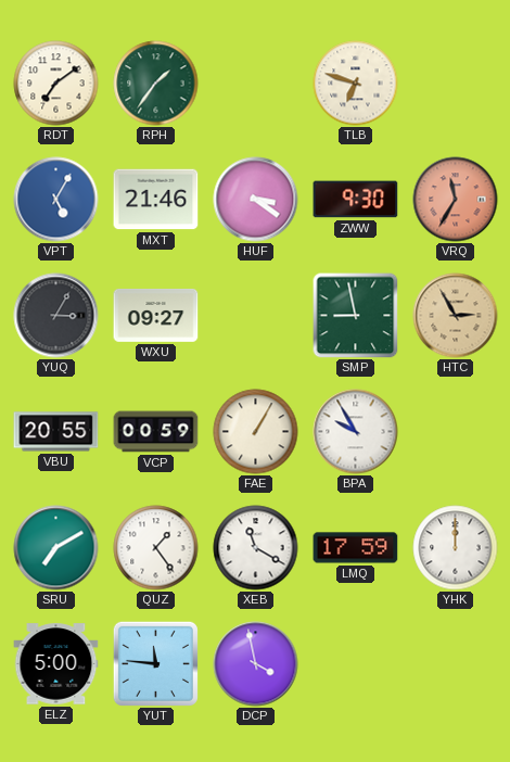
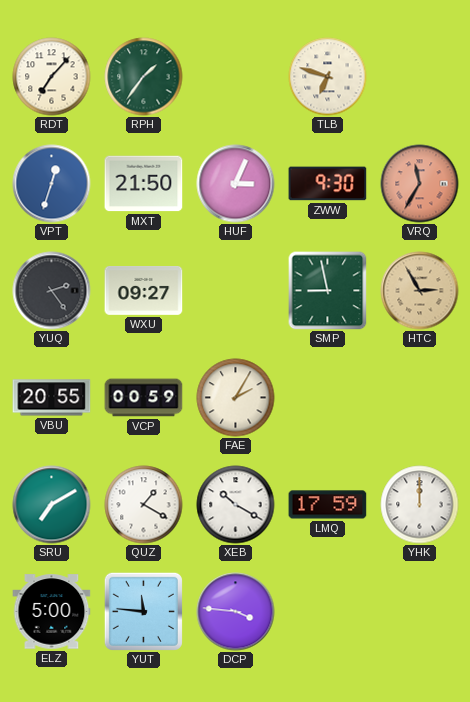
RDT: 7:09 -> 7:07 (52, 77)
VPT: 5:05 -> 12:33 (52, 184)
MXT: 21:46 -> 21:50 (144, 184)
HUF: 3:21 -> 3:04 (236, 184)
YUQ: 3:05 -> 2:24 (52, 291)
FAE: 1:05 -> 2:05 (236, 398)
BPA: 9:55 -> none (356, 432)
QUZ: 1:24 -> 1:20 (144, 505)
XEB: 11:20 -> 10:20 (236, 505)
DCP: 3:58 -> 3:46 (236, 612)
